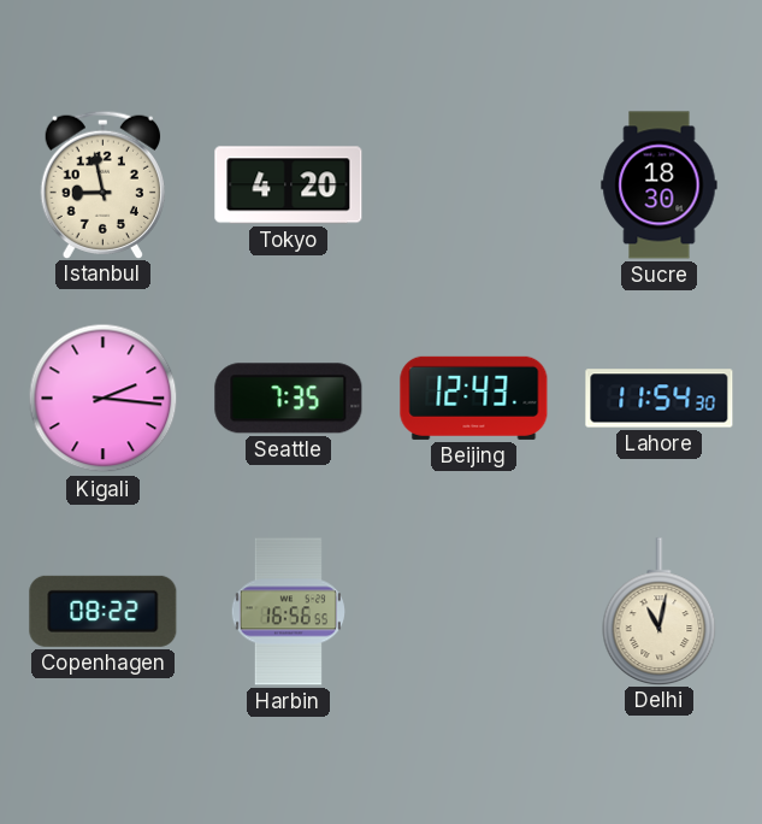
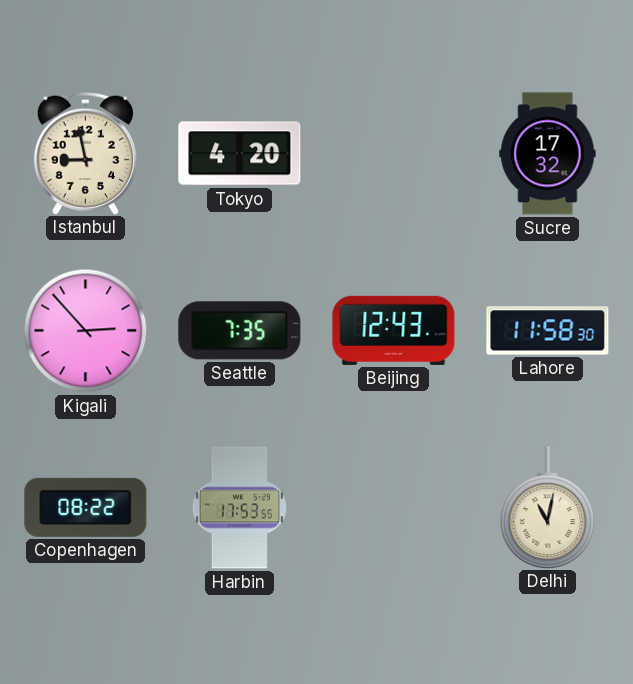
Sucre: 18:30 -> 17:32 (548, 154)
Kigali: 2:16 -> 2:53 (86, 331)
Lahore: 11:54 -> 11:58 (548, 331)
Harbin: 16:56 -> 17:53 (239, 508)
